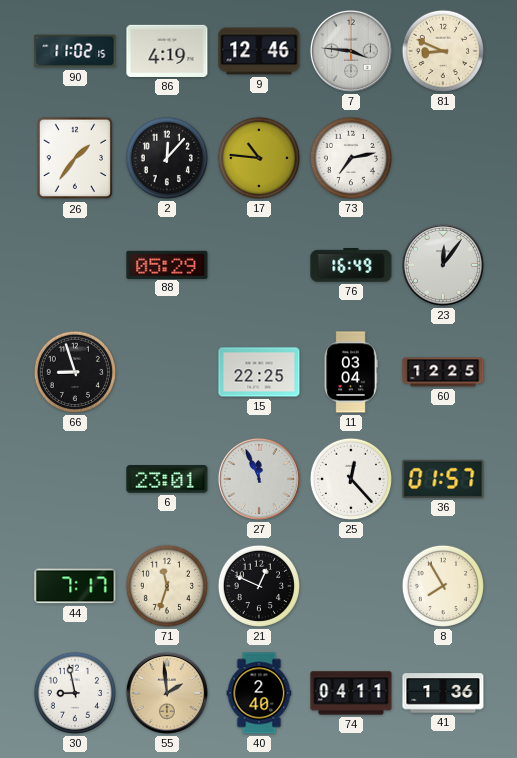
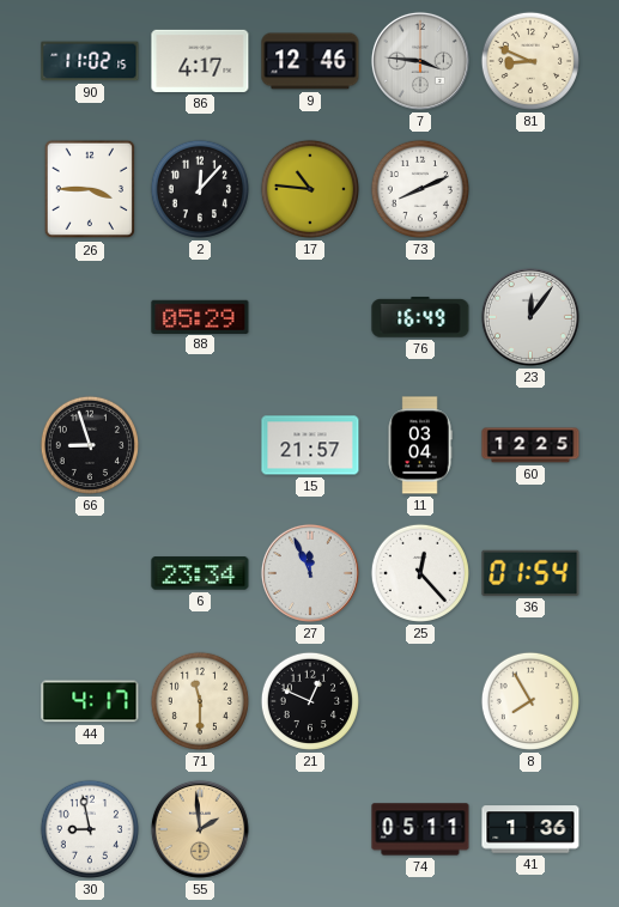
86: 4:19 -> 4:17 (200, 61)
26: 1:36 -> 3:45 (89, 189)
73: 7:13 -> 8:11 (420, 189)
15: 22:25 -> 21:57 (310, 445)
6: 23:01 -> 23:34 (200, 573)
36: 01:57 -> 01:54 (530, 573)
44: 7:17 -> 4:17 (90, 701)
71: 11:33 -> 11:30 (200, 701)
40: 2:40 -> none (259, 693)
74: 04:11 -> 05:11 (420, 829)
